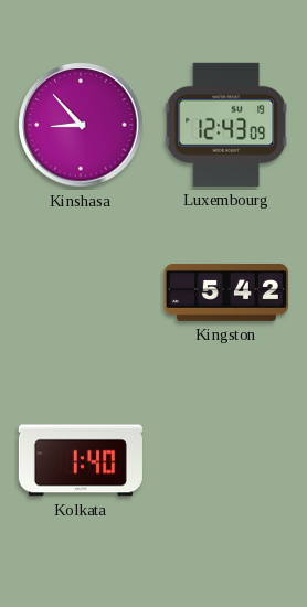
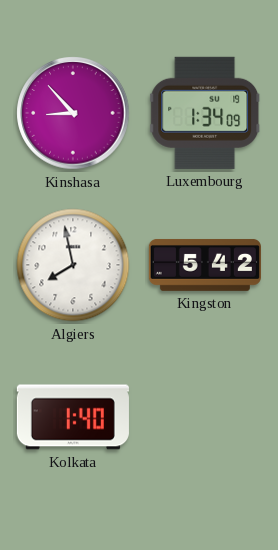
Luxembourg: 12:43 -> 1:34 (206, 113)
Algiers: none -> 7:58 (73, 265)
